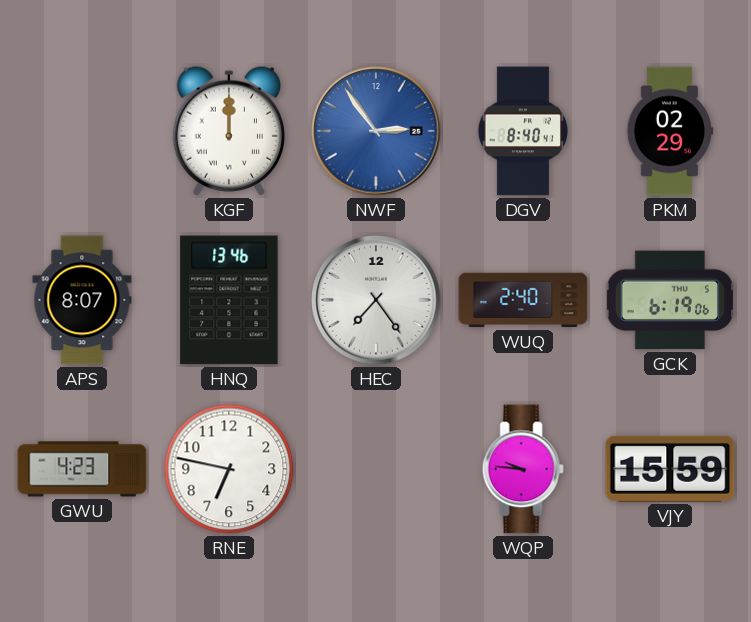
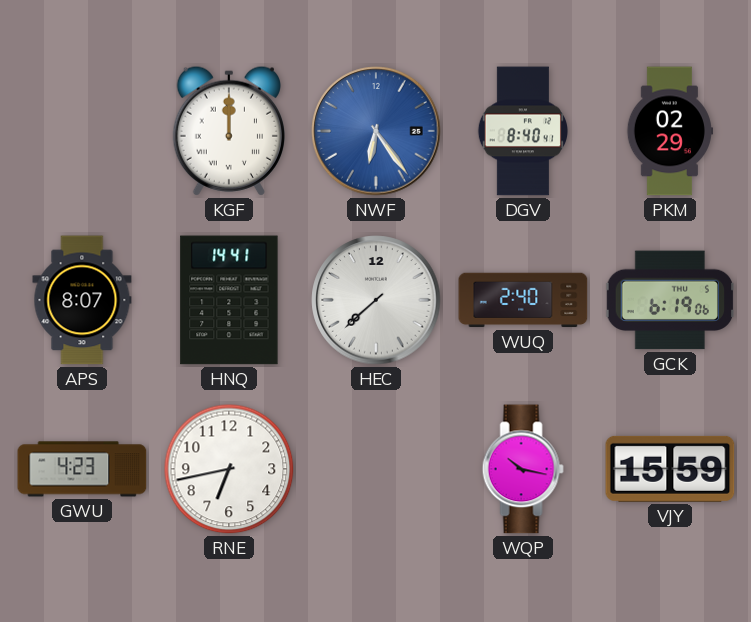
NWF: 2:54 -> 6:24 (376, 131)
HNQ: 13:46 -> 14:41 (229, 300)
HEC: 7:24 -> 7:38 (376, 300)
RNE: 6:47 -> 6:43 (229, 469)
WQP: 9:46 -> 10:17 (523, 469)
